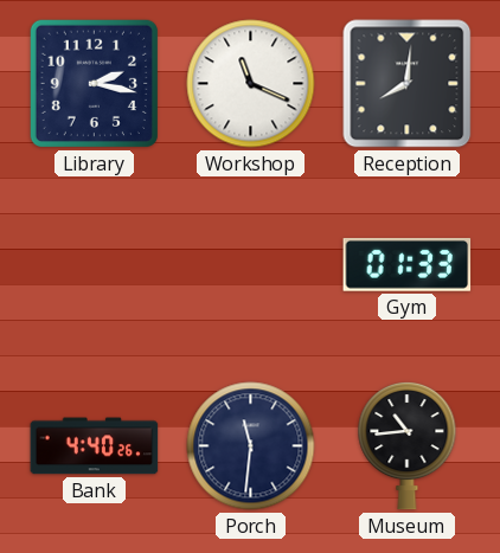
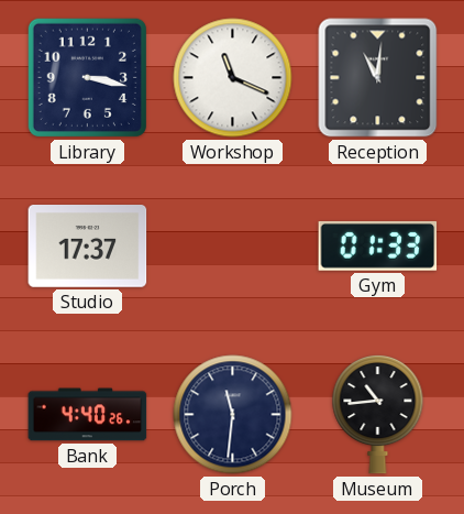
Library: 2:17 -> 3:17 (87, 77)
Reception: 8:01 -> 11:01 (378, 78)
Studio: none -> 17:37 (88, 247)
